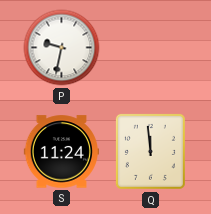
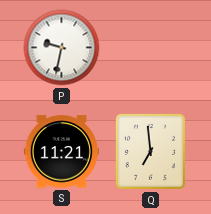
S: 11:24 -> 11:21 (61, 152)
Q: 11:59 -> 6:59 (150, 151)
